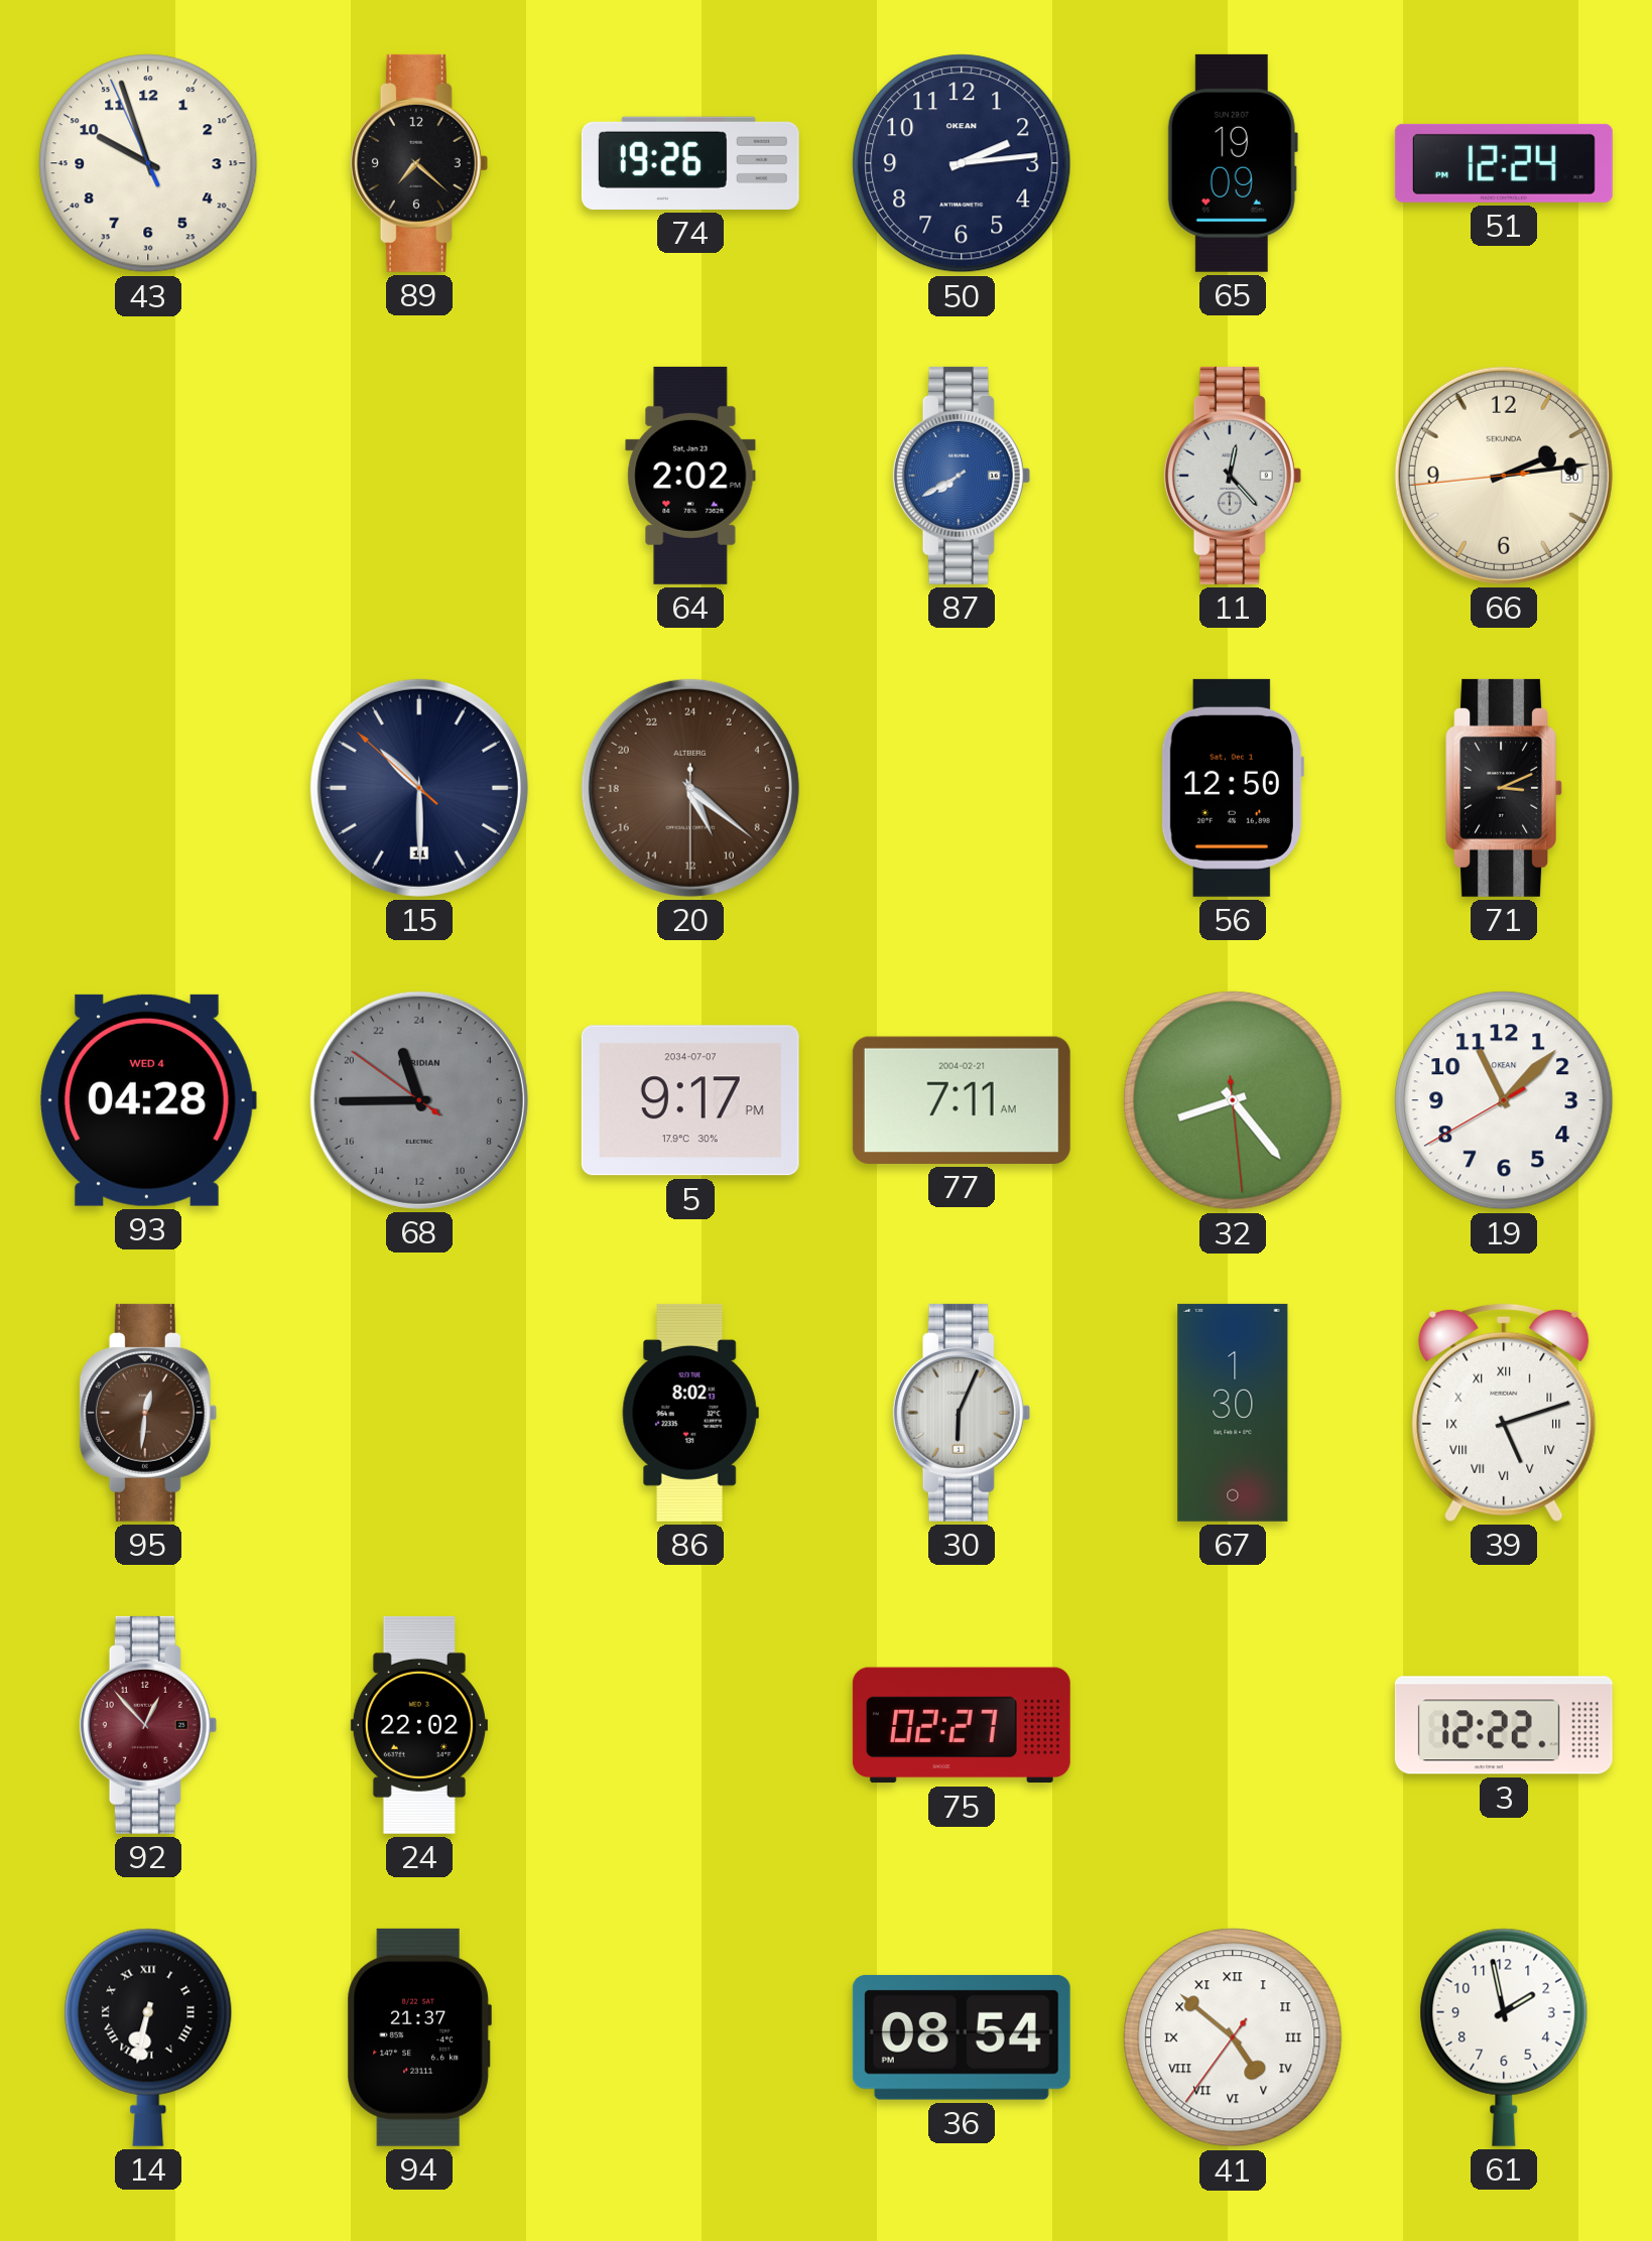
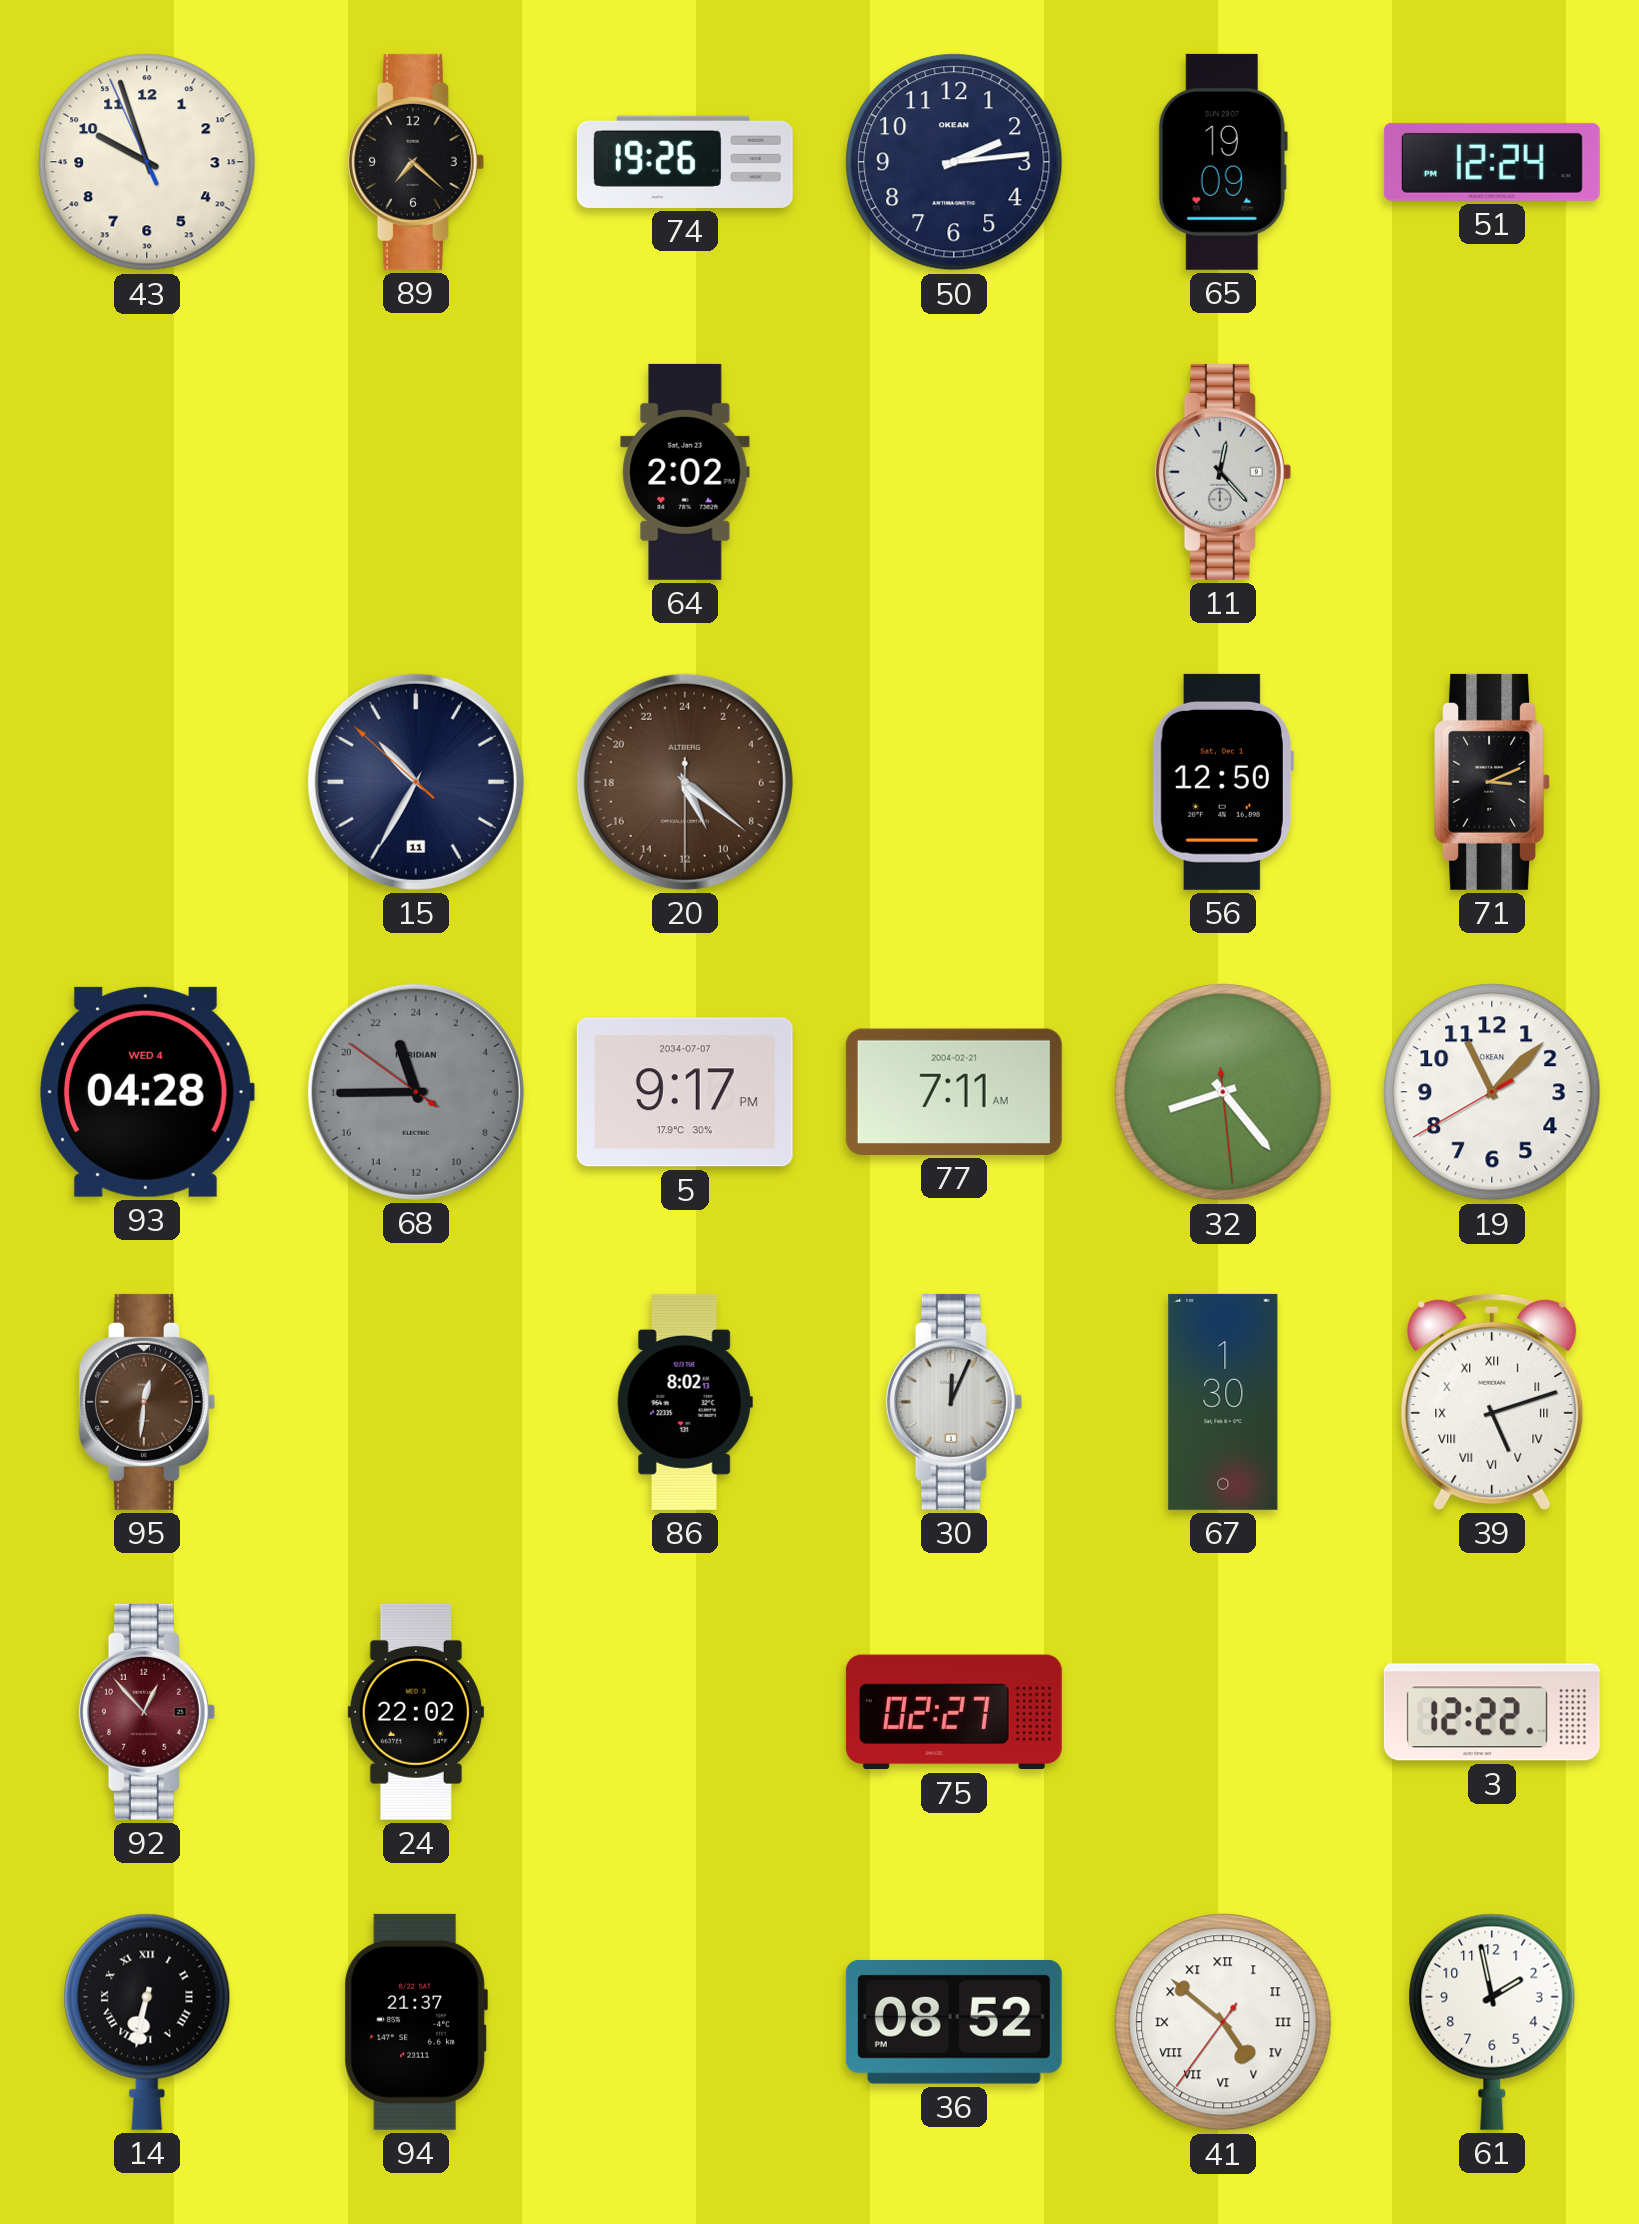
87: 7:40 -> none (962, 476)
66: 2:13 -> none (1504, 476)
15: 10:29 -> 10:34 (416, 782)
30: 6:04 -> 12:04 (954, 1402)
36: 08:54 -> 08:52 (954, 2022)
